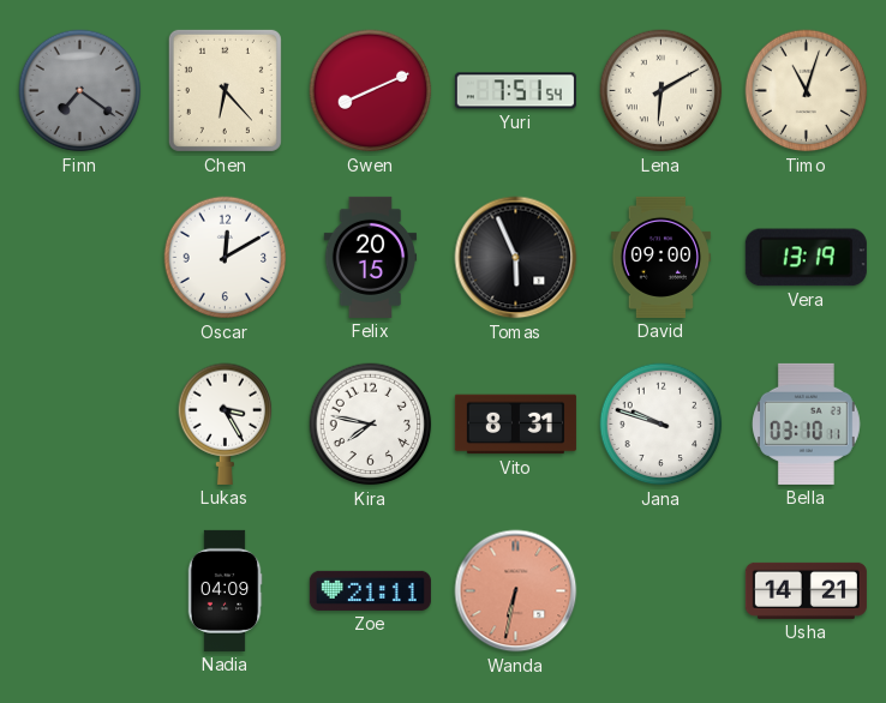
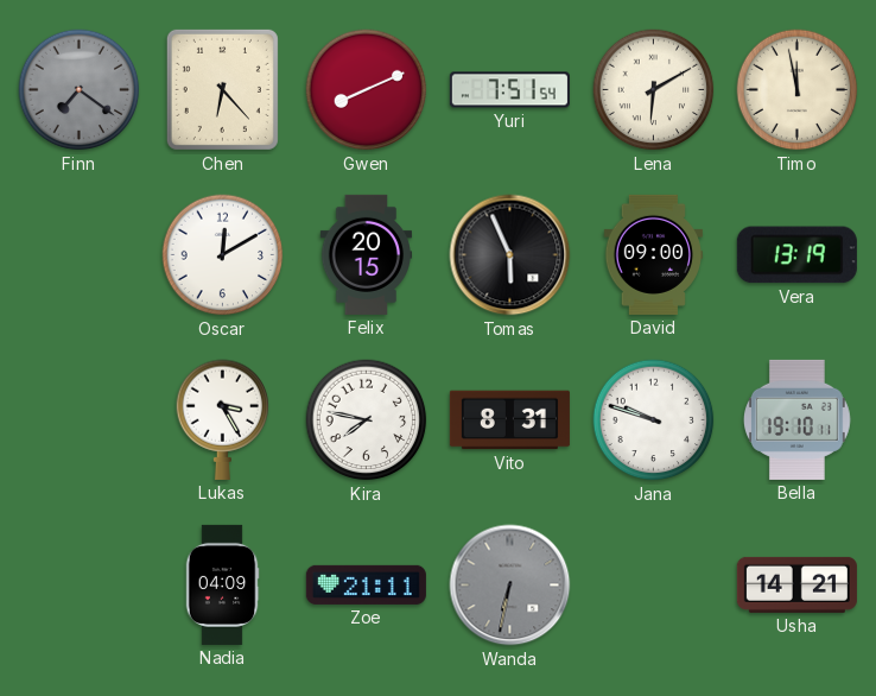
Timo: 11:03 -> 11:58 (798, 90)
Bella: 03:10 -> 19:10 (798, 419)
Wanda dial: salmon -> grey (510, 586)
